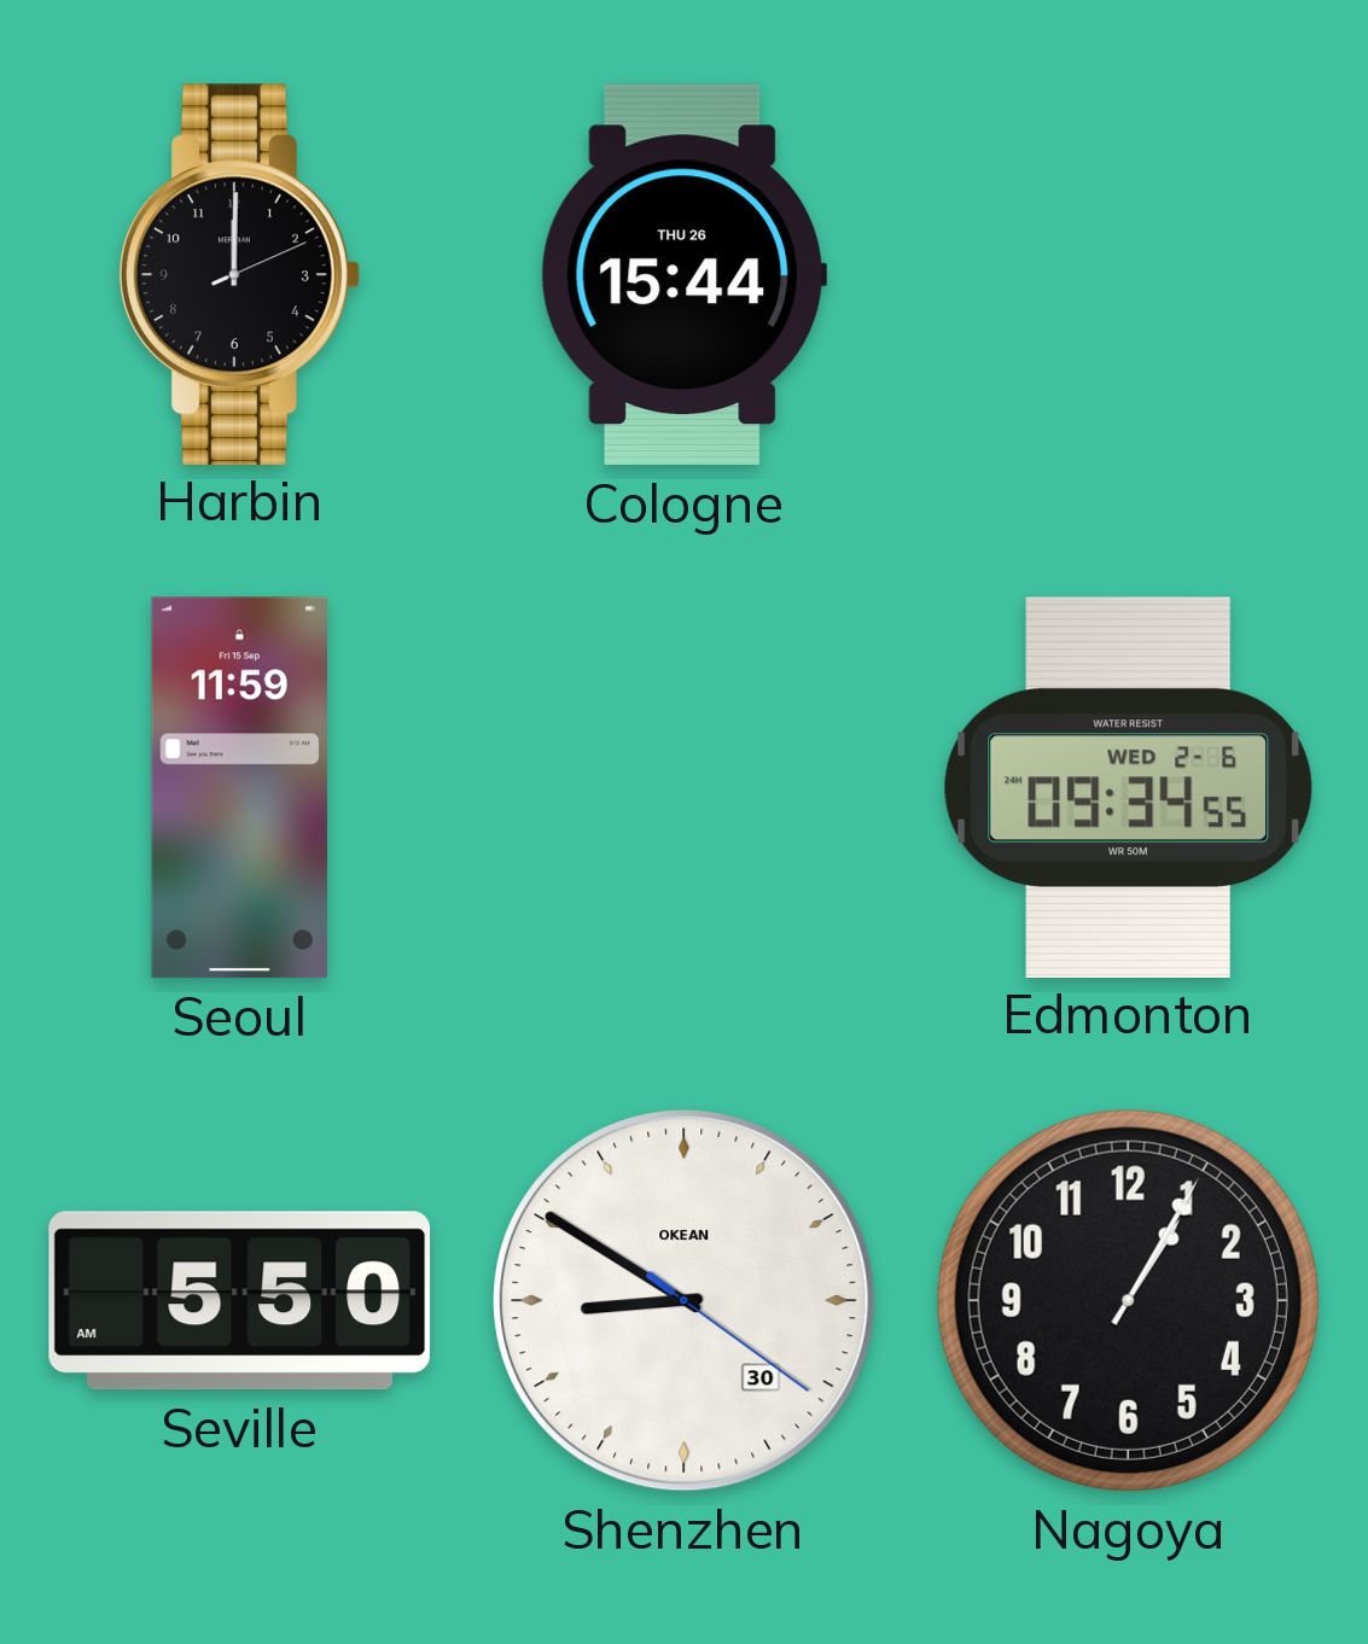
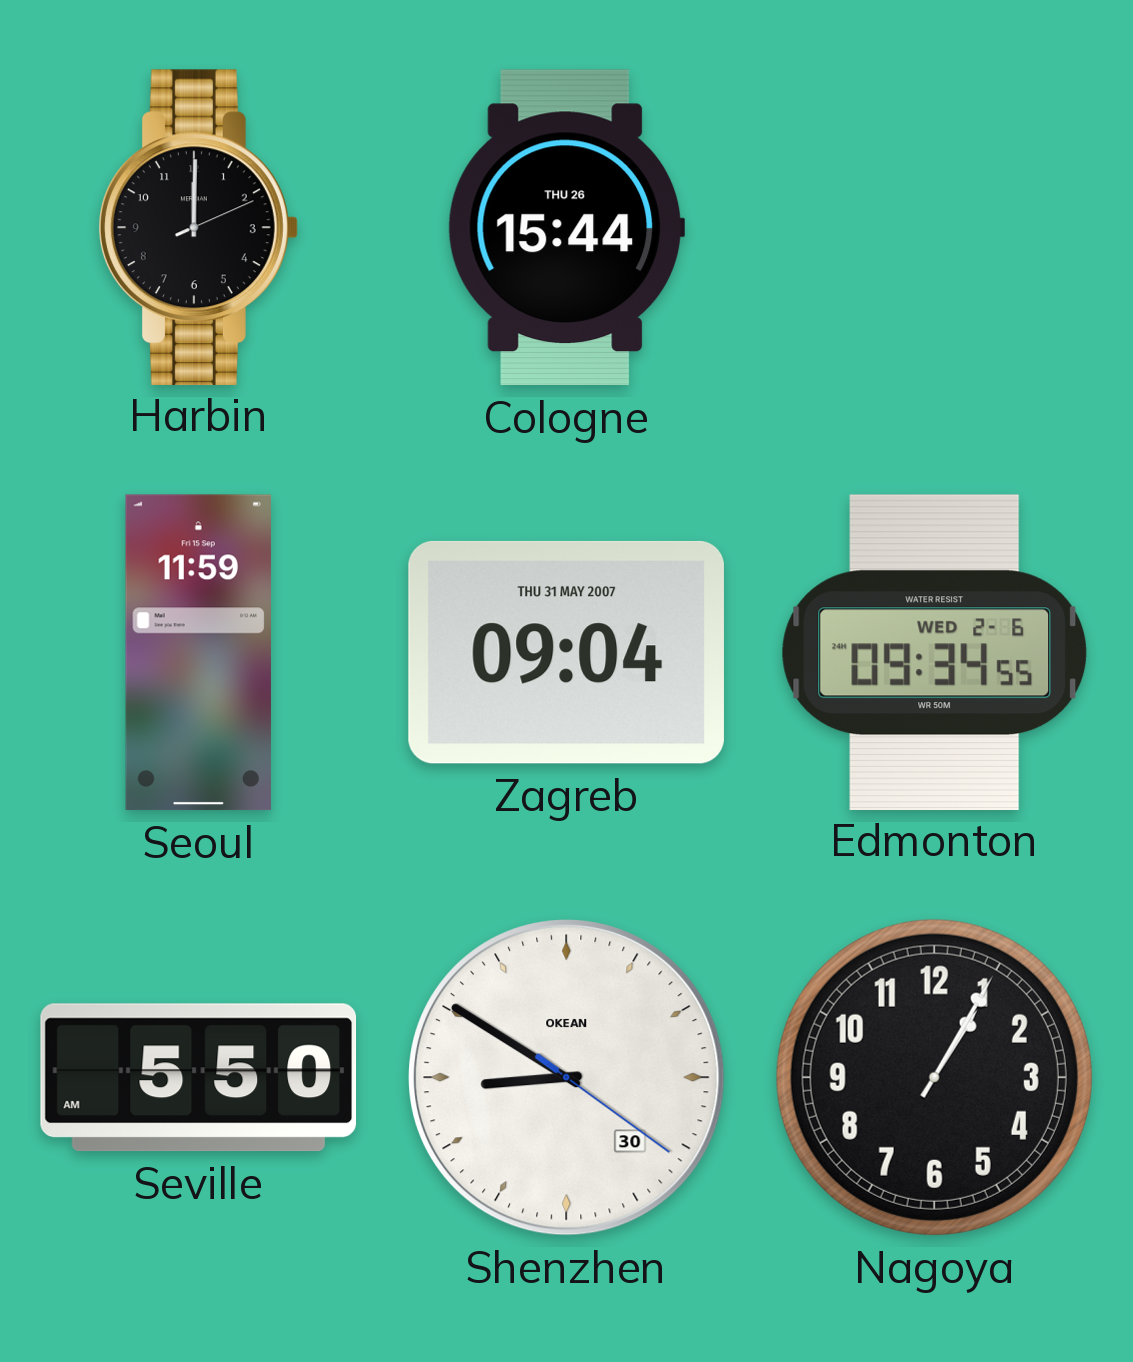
Zagreb: none -> 09:04 (566, 652)
